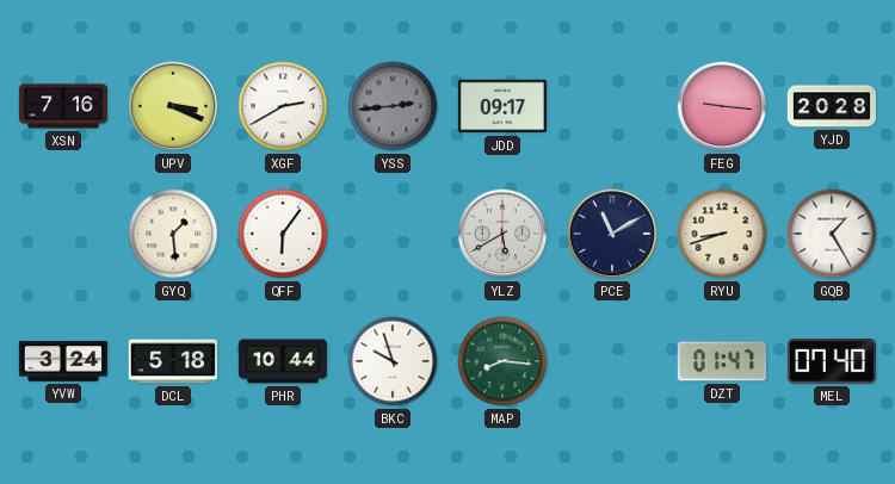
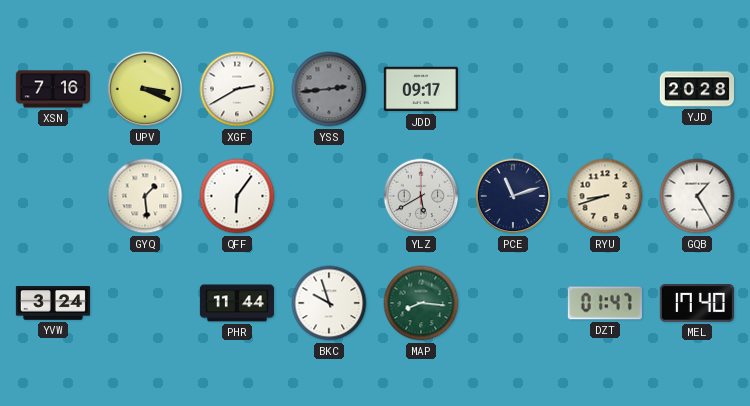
FEG: 9:16 -> none (722, 106)
PCE: 11:10 -> 11:12 (513, 196)
DCL: 5:18 -> none (173, 361)
PHR: 10:44 -> 11:44 (236, 303)
MEL: 07:40 -> 17:40 (697, 303)
